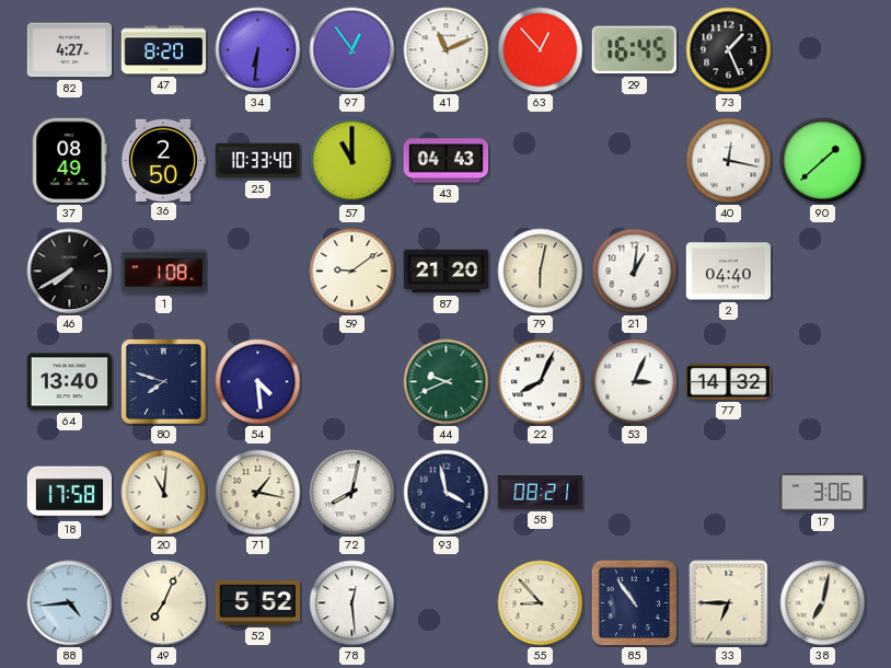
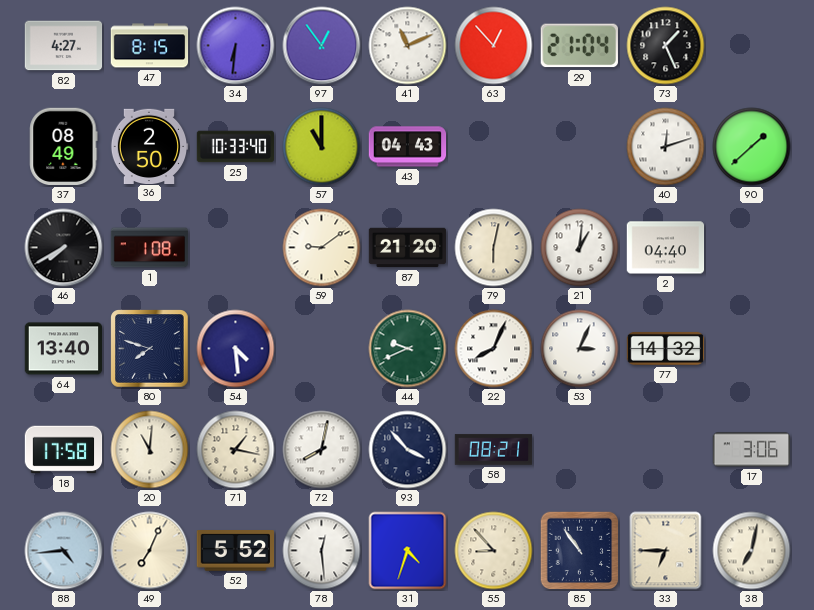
47: 8:20 -> 8:15 (150, 46)
29: 16:45 -> 21:04 (579, 46)
40: 12:17 -> 12:12 (666, 147)
93: 3:58 -> 3:53 (408, 450)
31: none -> 4:33 (408, 551)
